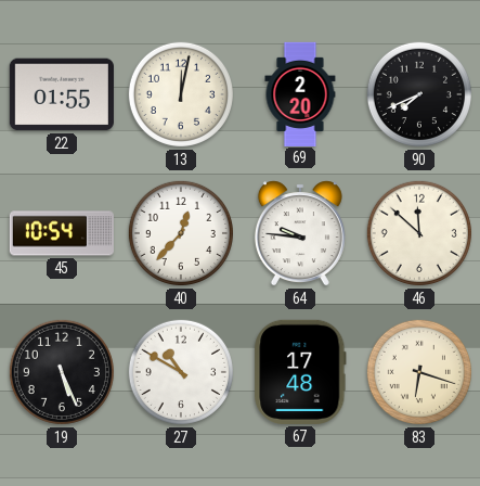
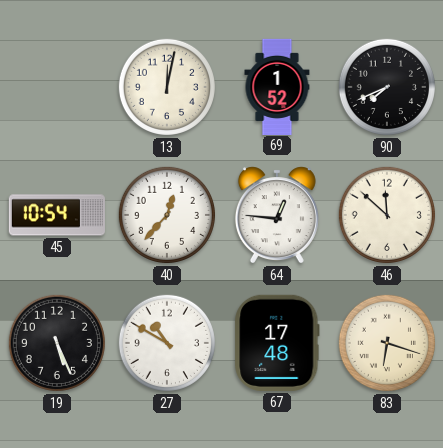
22: 01:55 -> none (62, 94)
69: 2:20 -> 1:52 (277, 86)
64: 9:46 -> 12:46 (277, 215)
